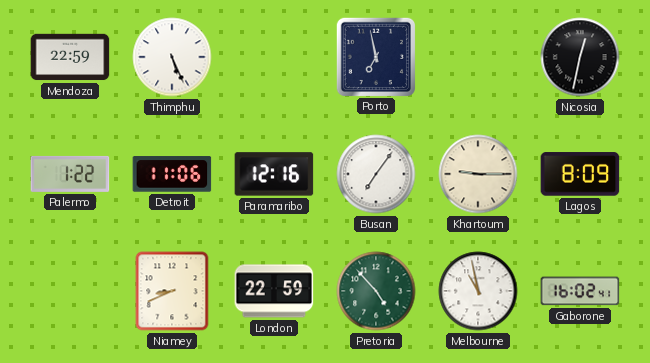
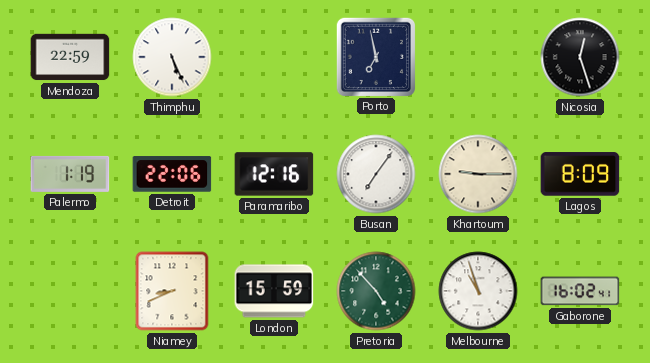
Nicosia: 12:32 -> 12:27 (580, 57)
Palermo: 1:22 -> 1:19 (70, 174)
Detroit: 11:06 -> 22:06 (172, 174)
London: 22:59 -> 15:59 (274, 291)
Melbourne: 10:58 -> 10:57 (478, 291)
